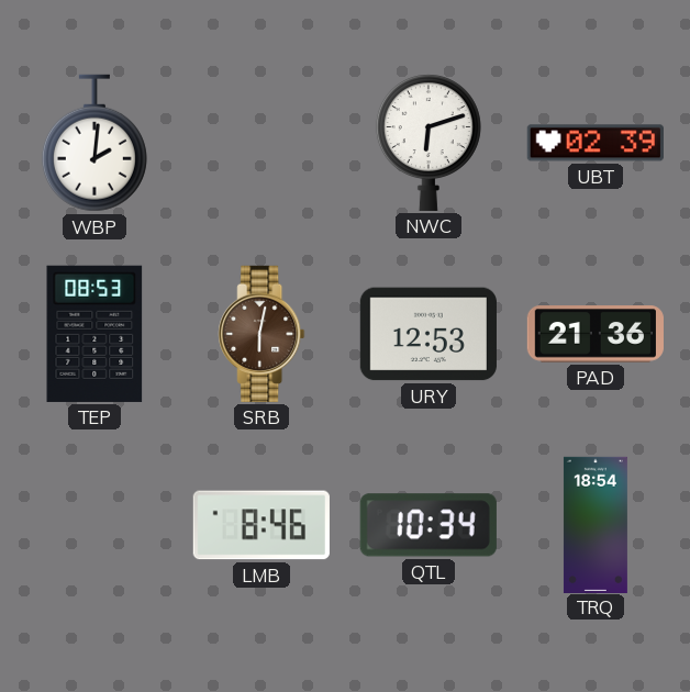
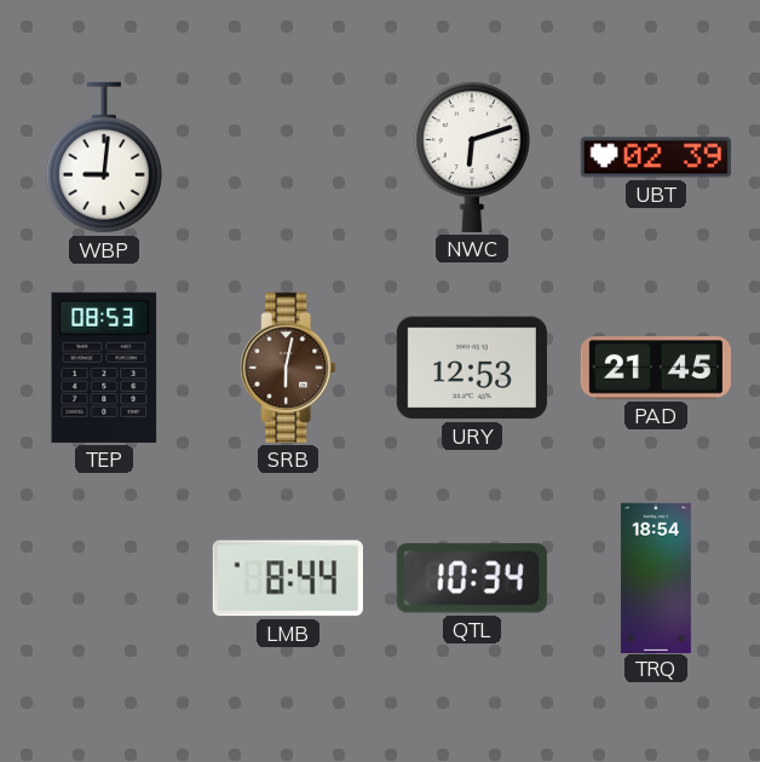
WBP: 2:01 -> 9:01 (104, 157)
PAD: 21:36 -> 21:45 (655, 369)
LMB: 8:46 -> 8:44 (288, 578)
